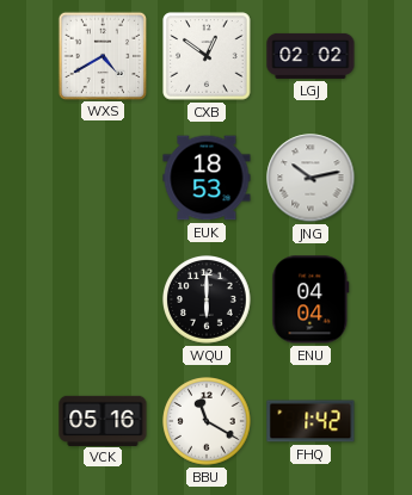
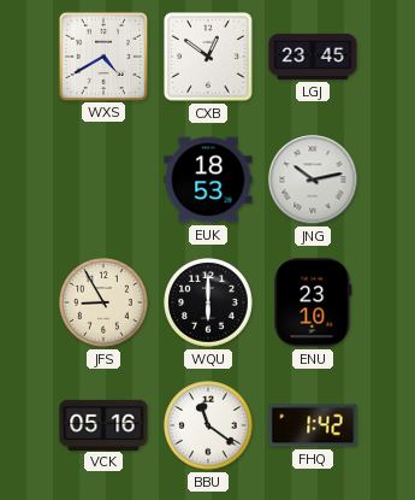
LGJ: 02:02 -> 23:45 (313, 57)
JFS: none -> 8:55 (103, 302)
ENU: 04:04 -> 23:10 (313, 302)
BBU: 11:20 -> 11:21 (208, 425)
